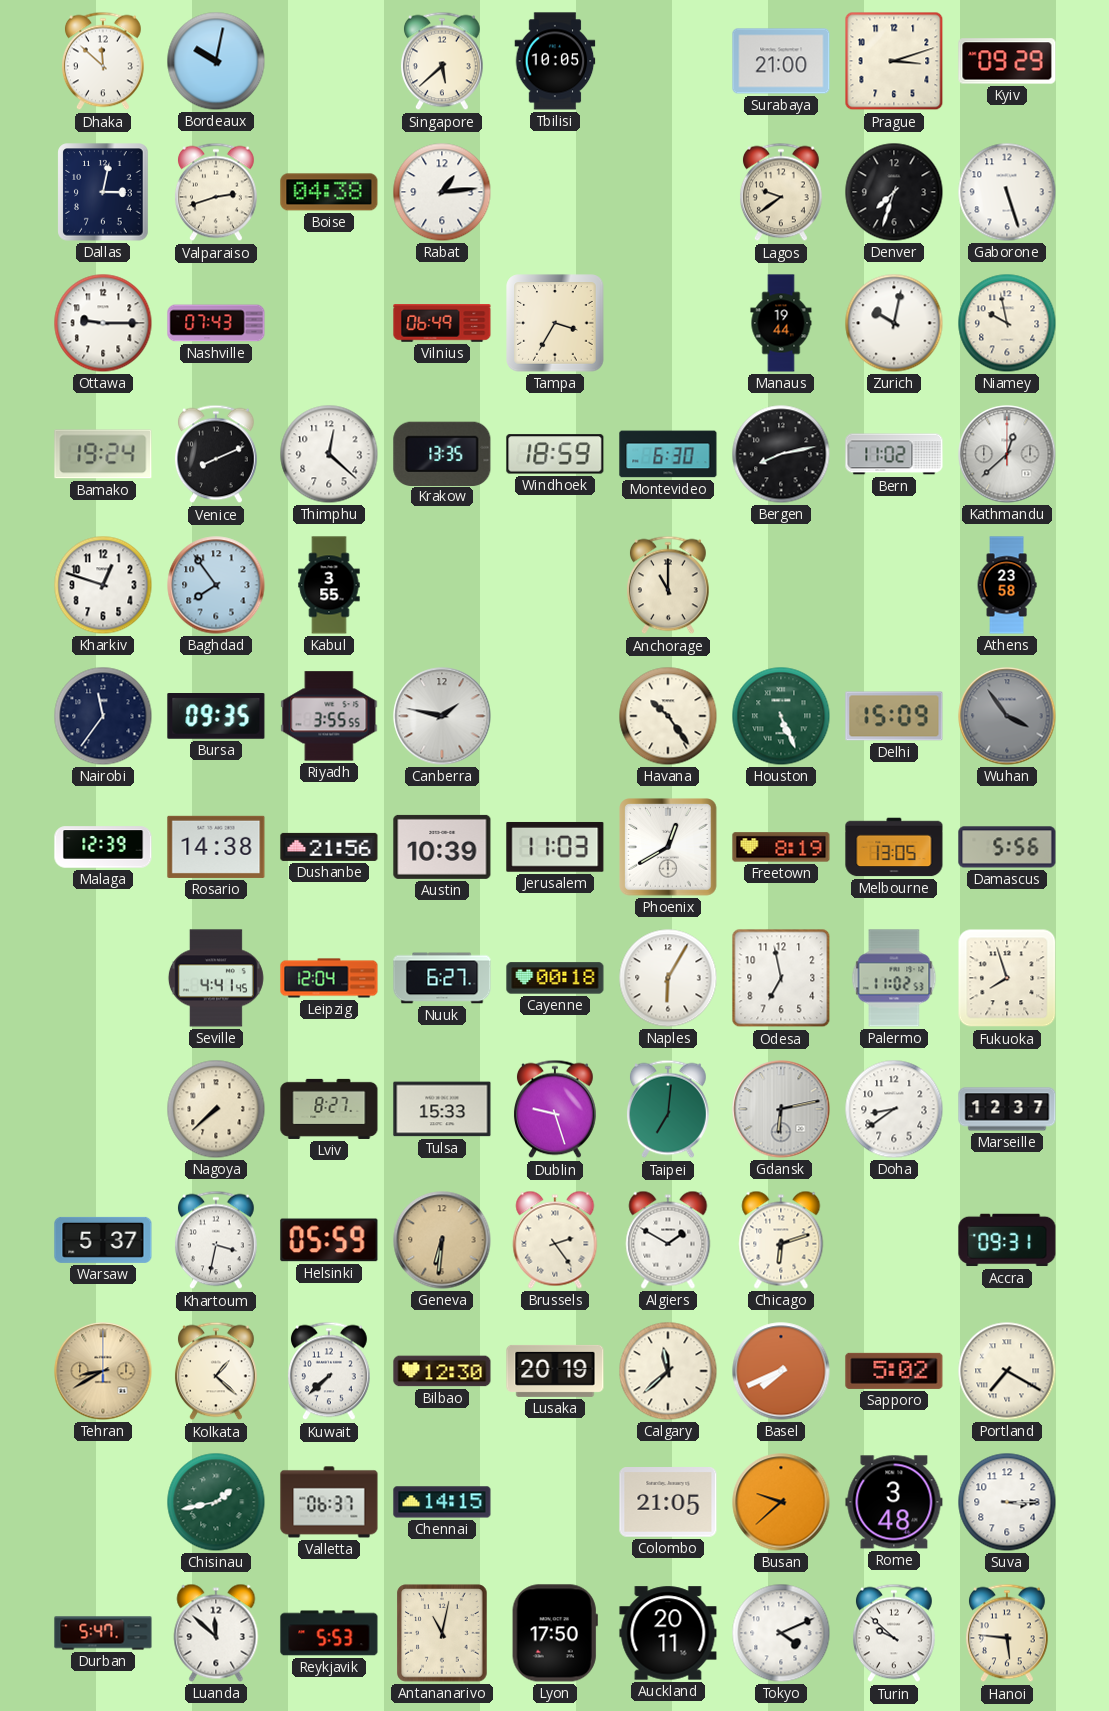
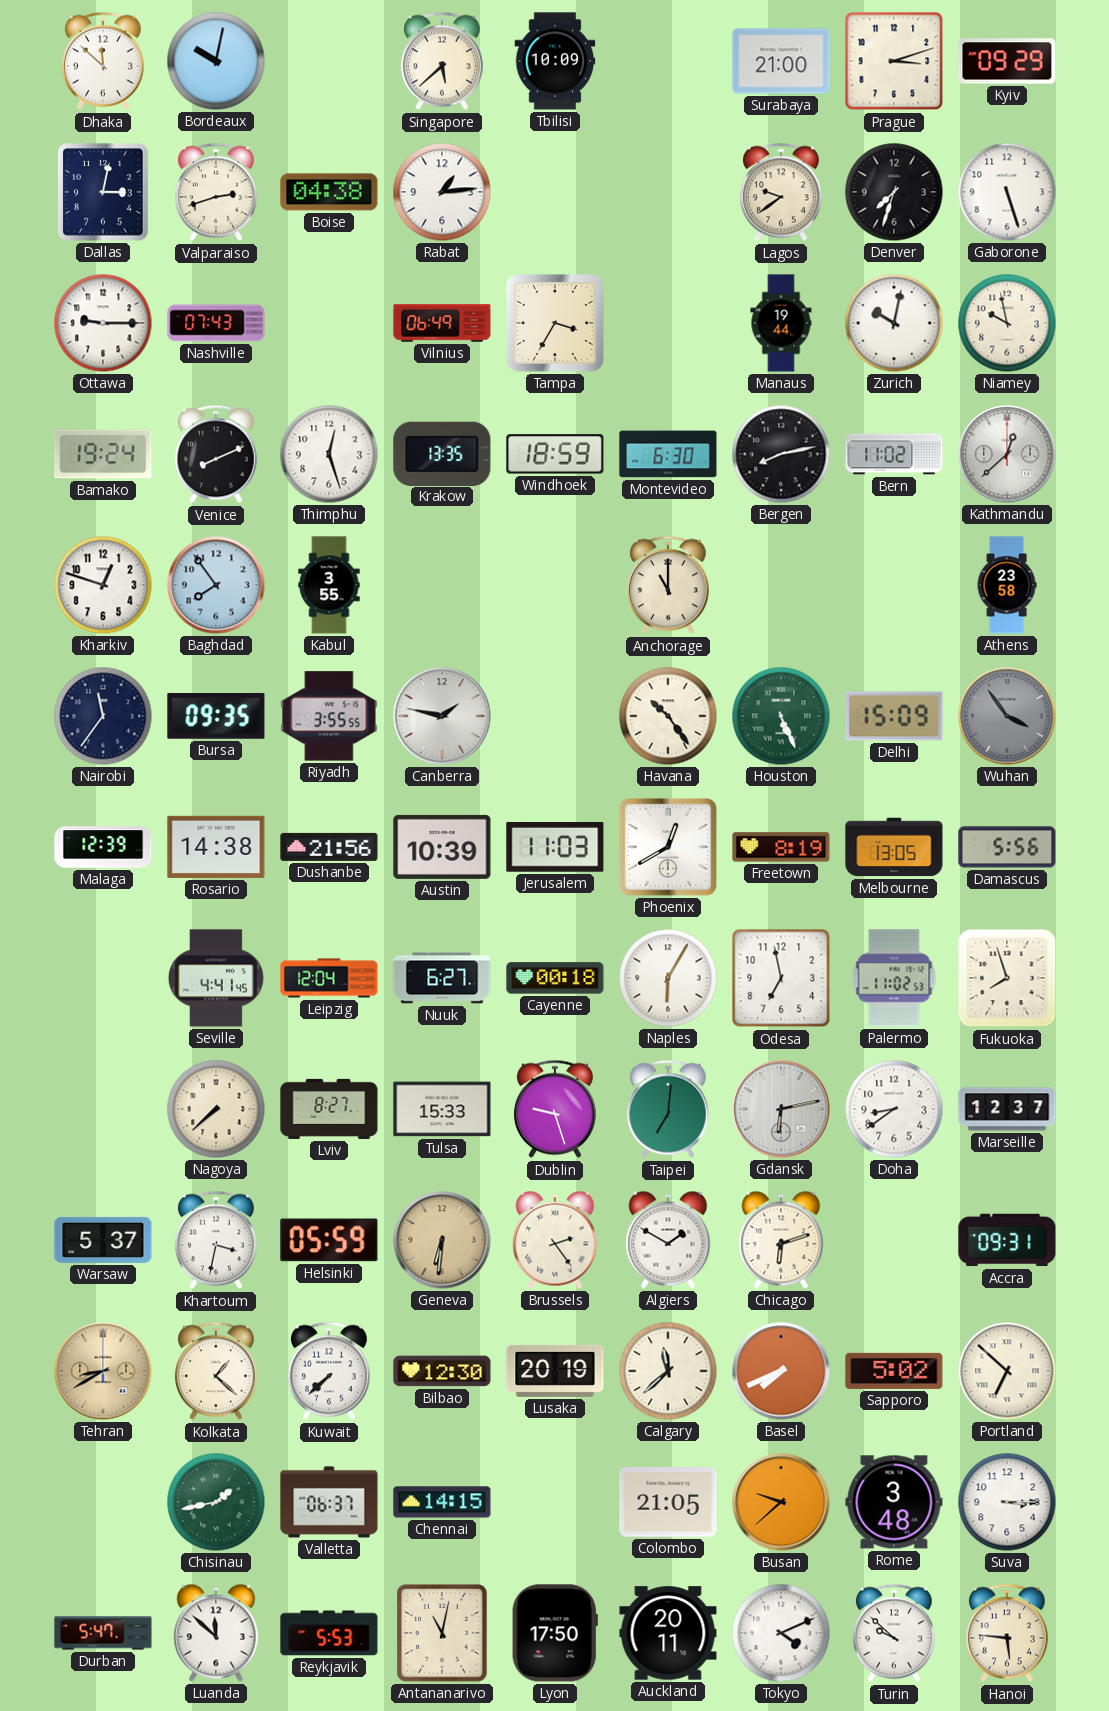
Tbilisi: 10:05 -> 10:09 (555, 61)
Thimphu: 12:22 -> 12:27 (329, 454)
Portland: 7:20 -> 6:52 (1007, 1371)
